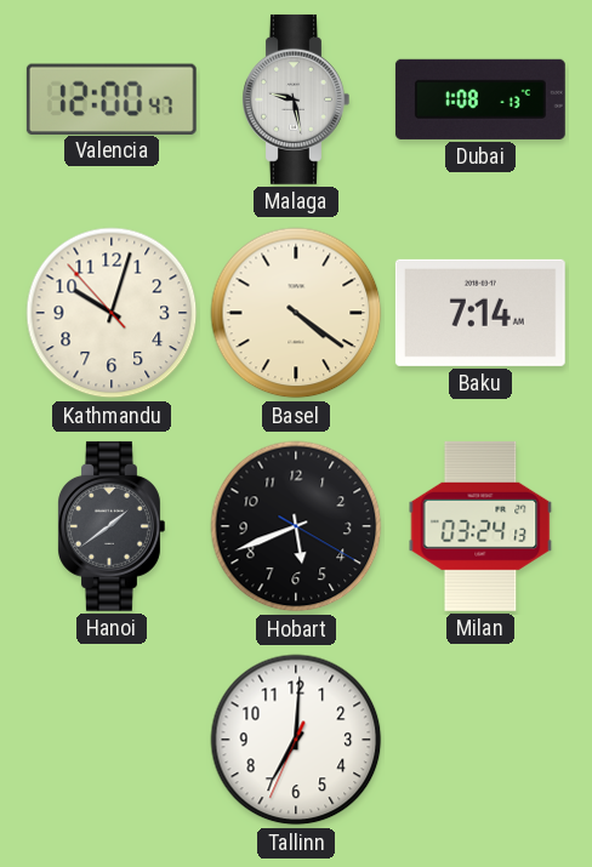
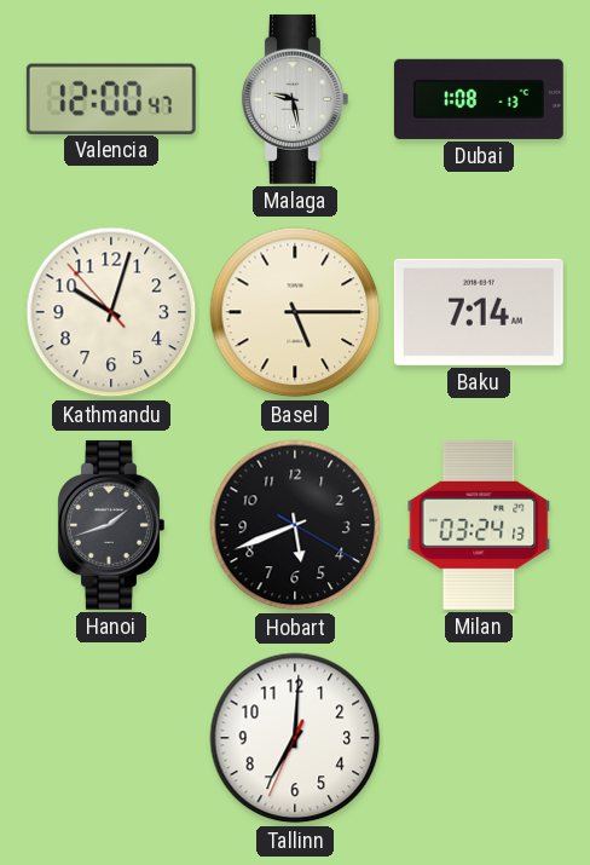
Basel: 4:21 -> 5:15 (295, 312)
Hanoi: 1:39 -> 1:42 (111, 525)
